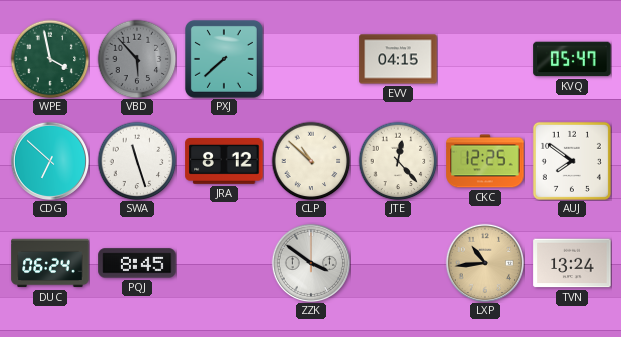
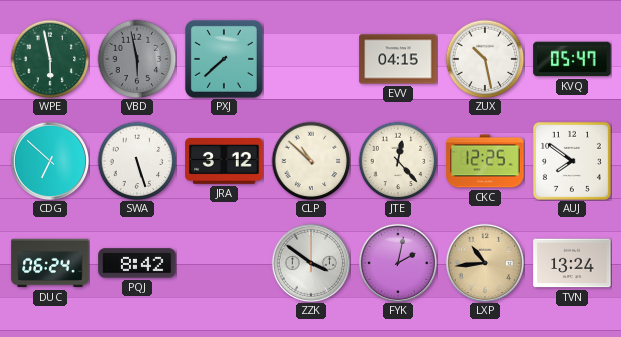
WPE: 3:58 -> 5:58 (50, 59)
VBD: 5:53 -> 5:58 (137, 59)
ZUX: none -> 10:28 (485, 59)
SWA: 11:27 -> 5:27 (137, 161)
JRA: 8:12 -> 3:12 (224, 161)
PQJ: 8:45 -> 8:42 (137, 263)
FYK: none -> 2:02 (397, 262)
